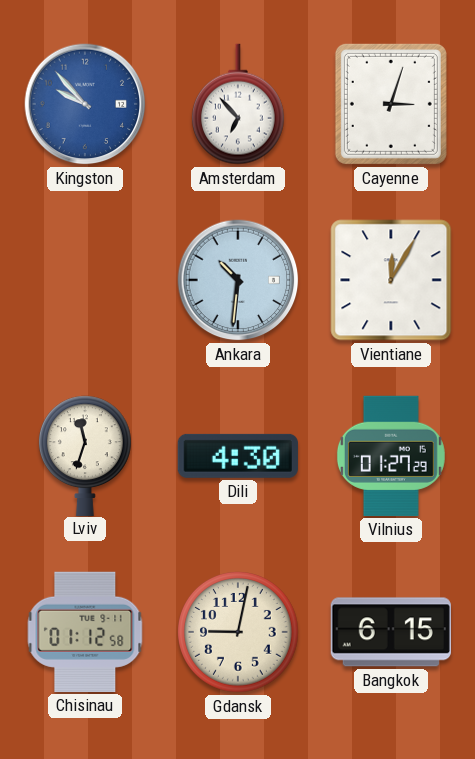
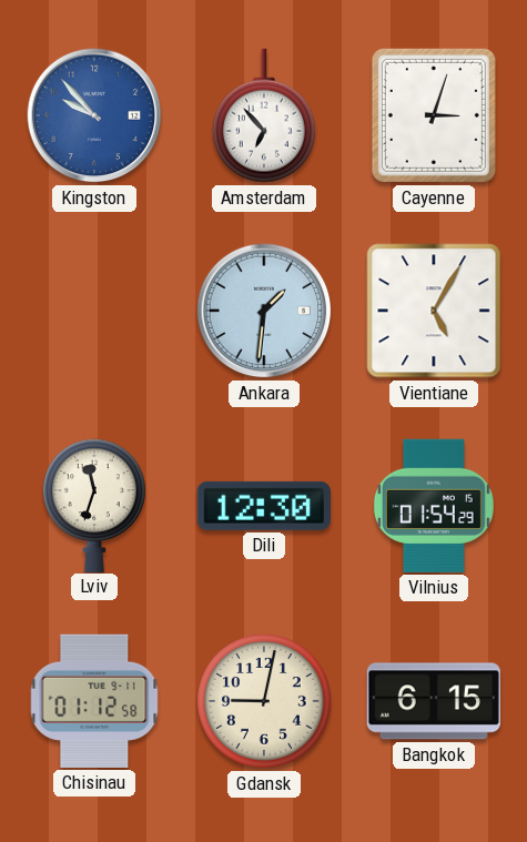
Ankara: 10:31 -> 1:31 (264, 311)
Vientiane: 12:05 -> 5:05 (434, 311)
Dili: 4:30 -> 12:30 (264, 506)
Vilnius: 01:27 -> 01:54 (434, 506)
